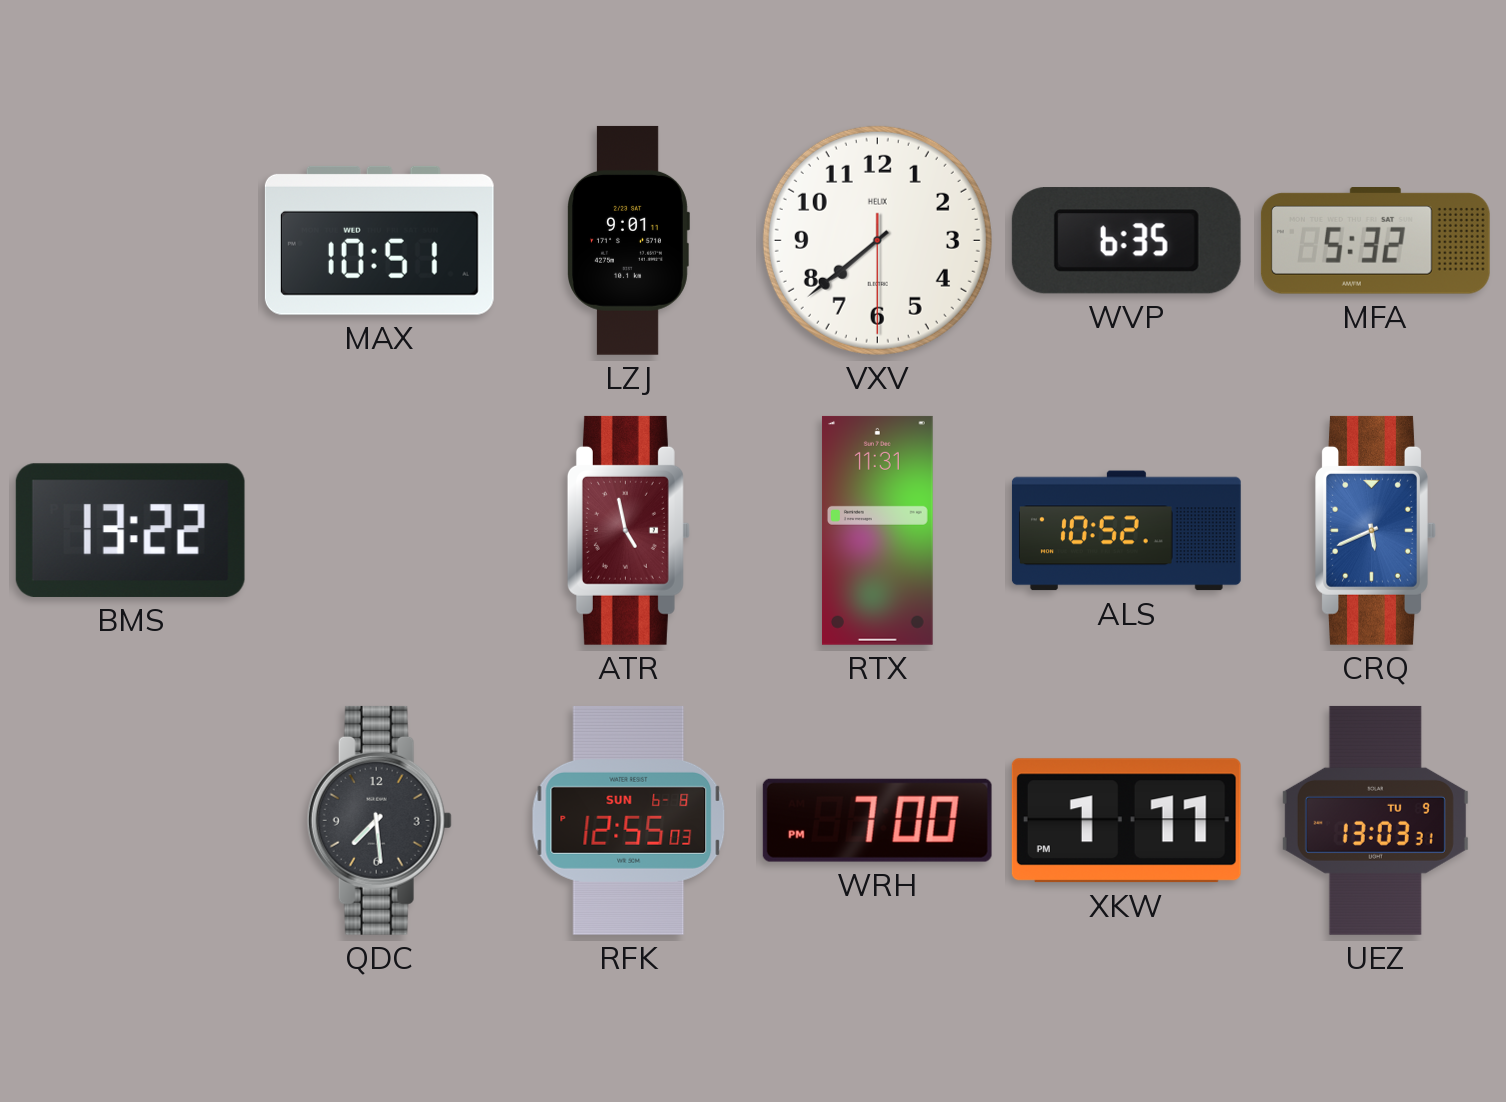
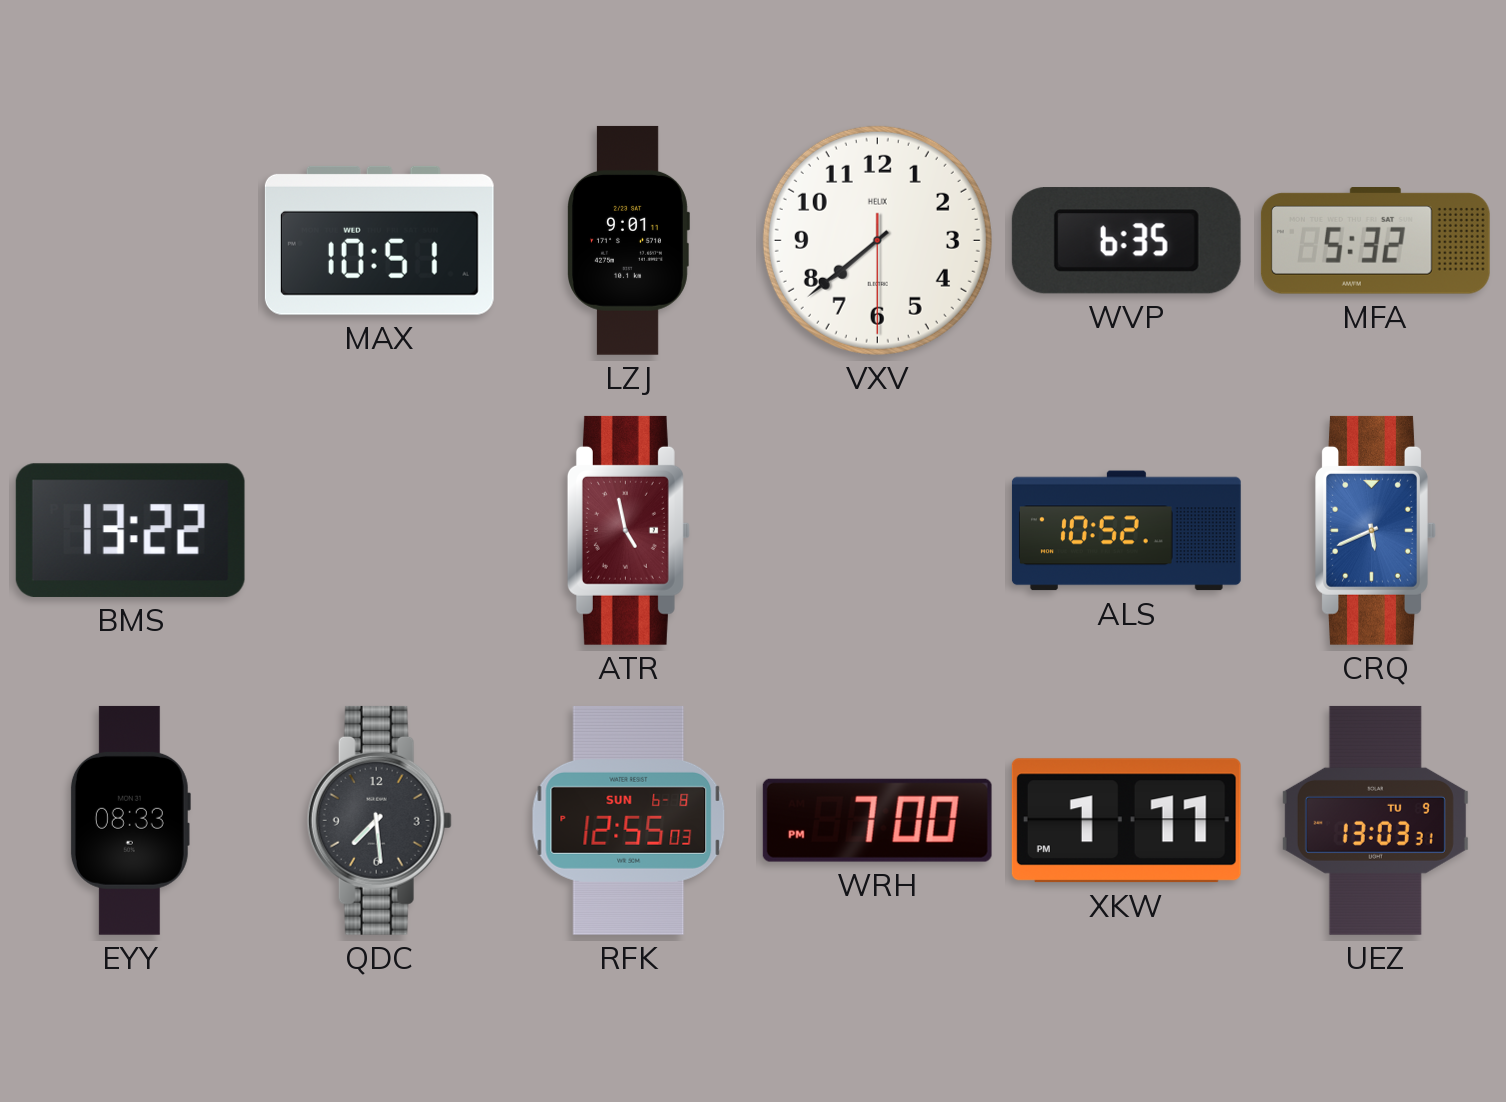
RTX: 11:31 -> none (877, 530)
EYY: none -> 08:33 (130, 820)
